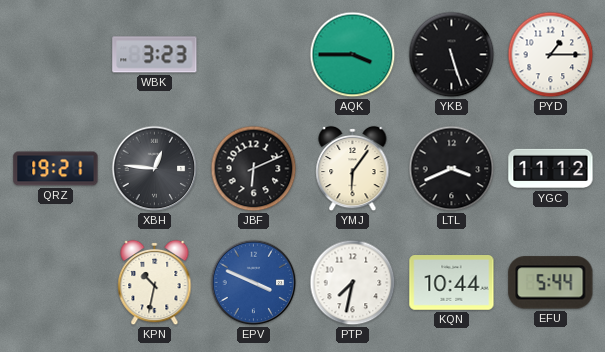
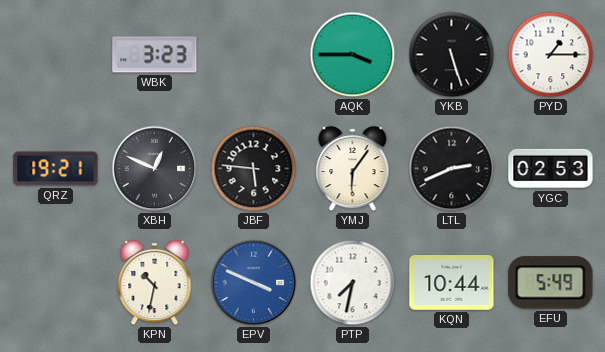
XBH: 12:46 -> 12:49 (155, 169)
JBF: 6:11 -> 5:46 (254, 169)
LTL: 3:41 -> 2:41 (452, 169)
YGC: 11:12 -> 02:53 (551, 169)
EFU: 5:44 -> 5:49 (551, 283)
